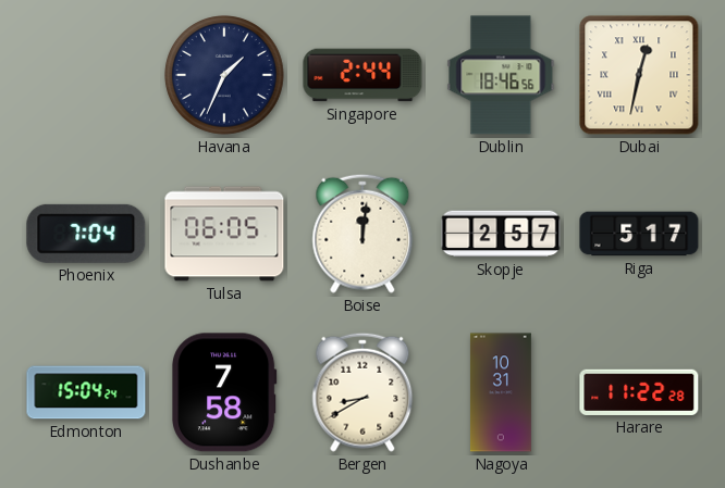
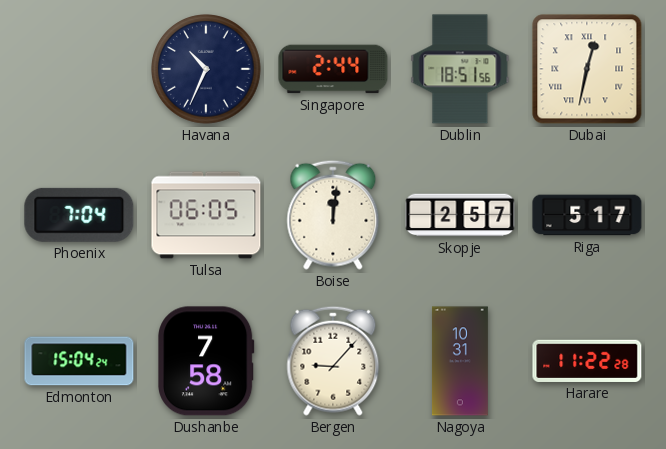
Havana: 1:34 -> 10:34 (206, 69)
Dublin: 18:46 -> 18:51 (460, 69)
Bergen: 8:40 -> 9:07 (333, 361)
